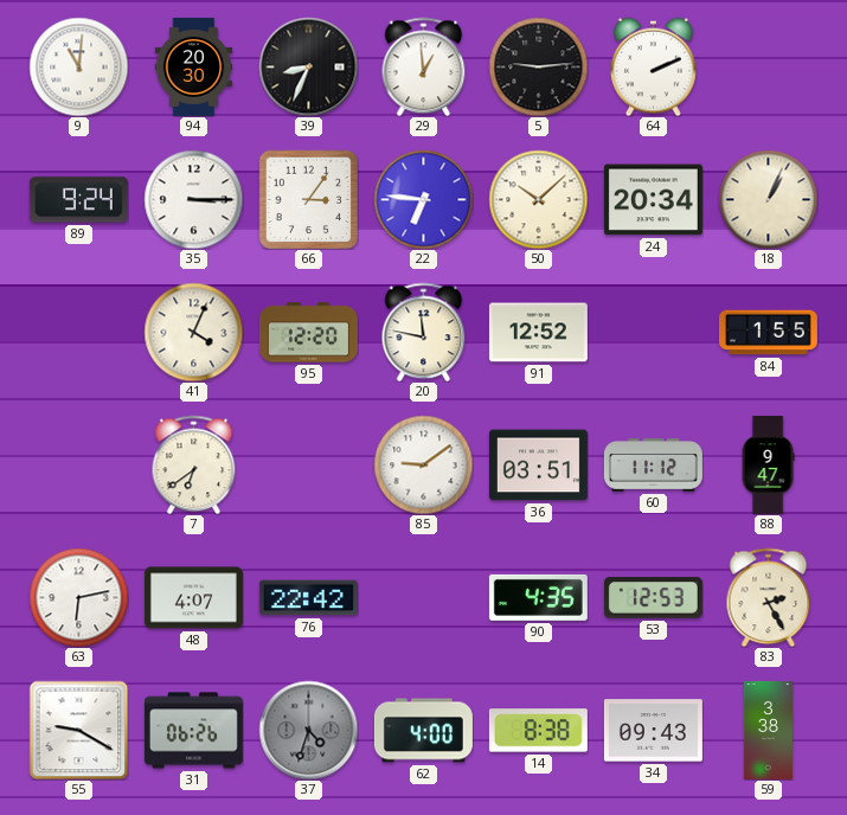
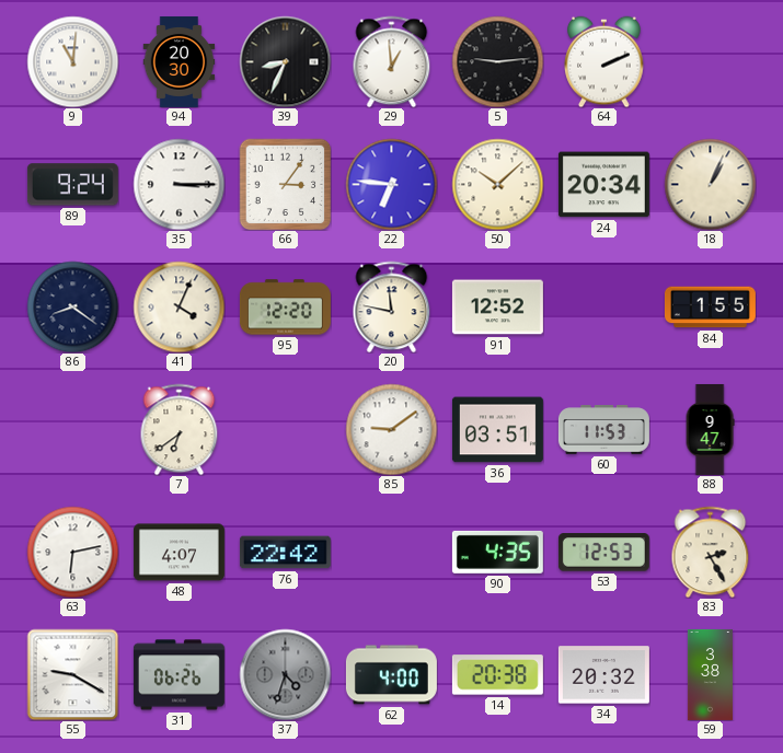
86: none -> 8:21 (72, 306)
60: 11:12 -> 11:53 (603, 430)
14: 8:38 -> 20:38 (497, 675)
34: 09:43 -> 20:32 (603, 675)
